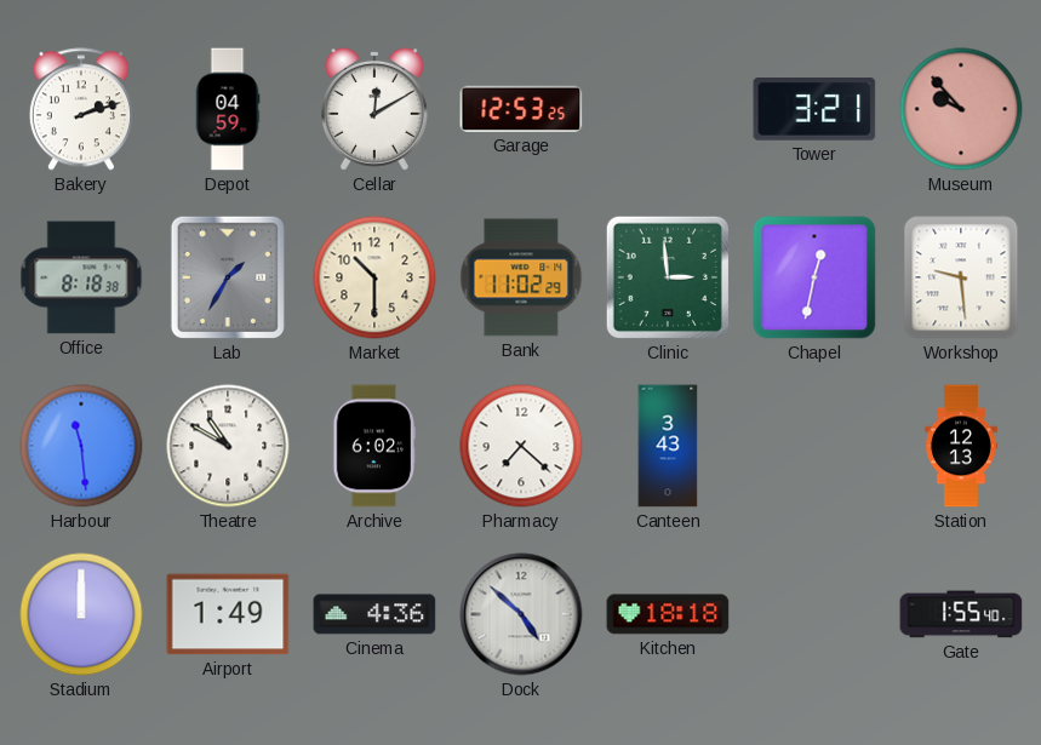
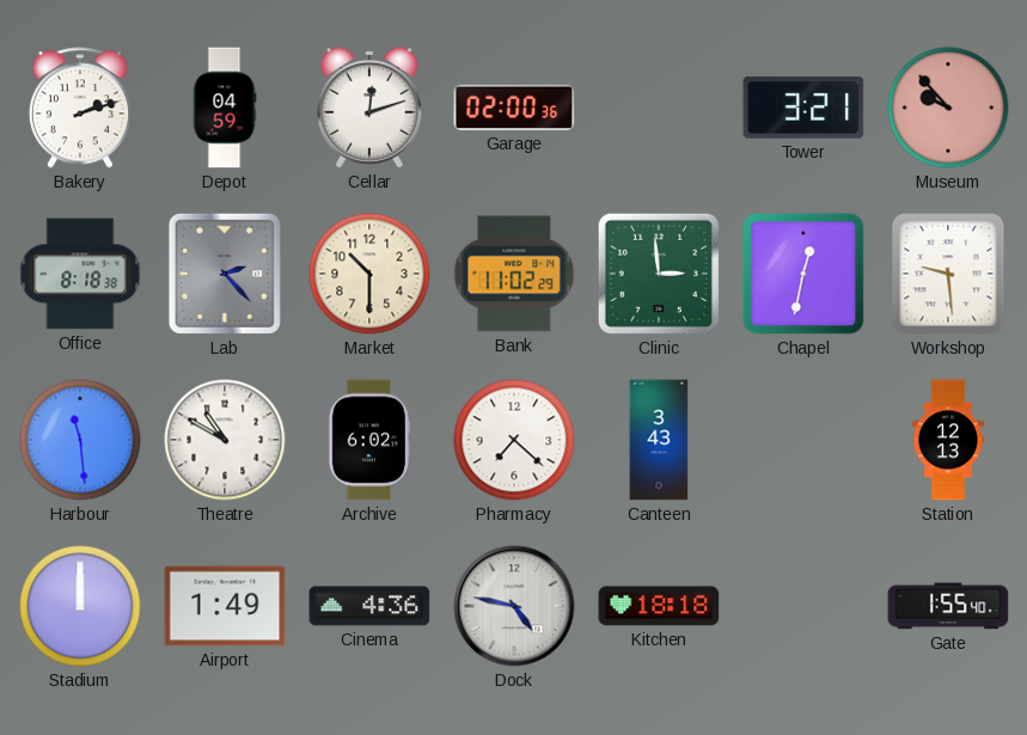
Cellar: 12:10 -> 12:12 (369, 108)
Garage: 12:53 -> 02:00 (514, 108)
Lab: 1:35 -> 2:23 (225, 274)
Dock: 4:52 -> 4:47 (514, 606)
